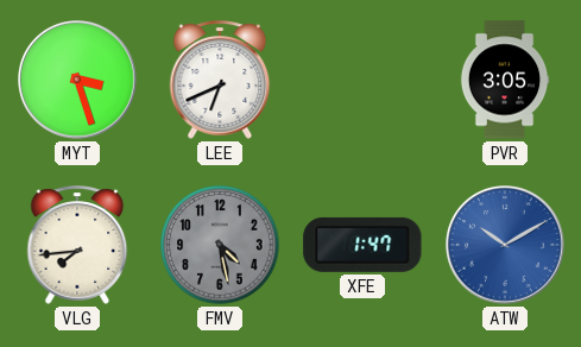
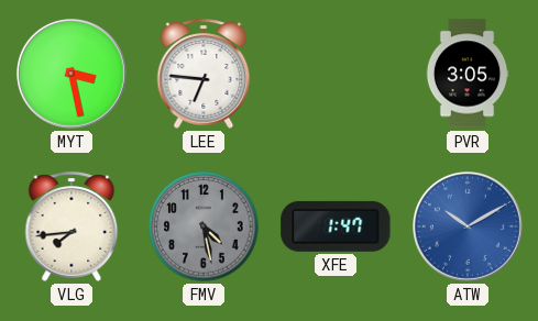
MYT: 3:27 -> 3:28 (73, 75)
LEE: 6:41 -> 6:46 (204, 74)
